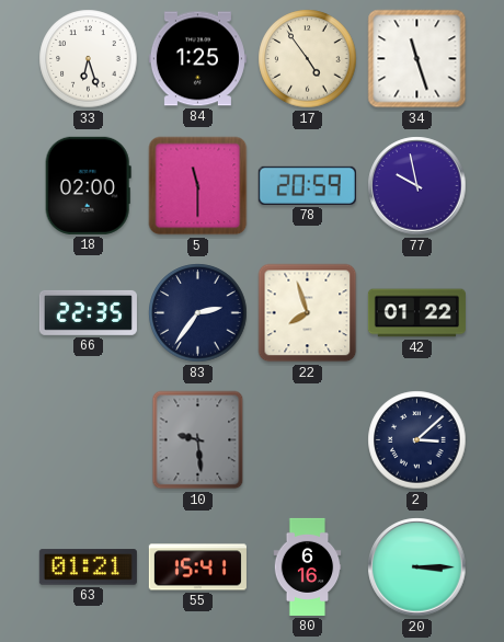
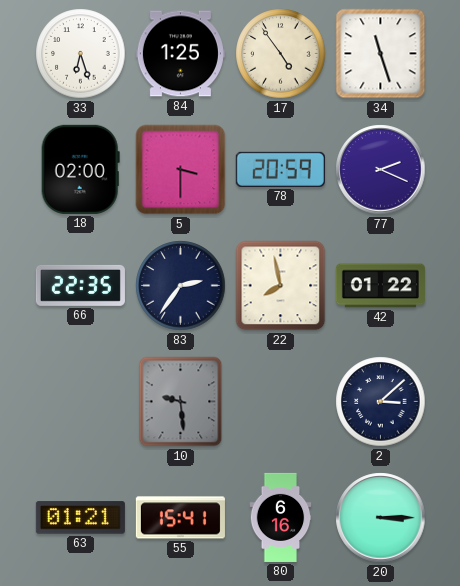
5: 11:30 -> 3:30 (181, 170)
77: 9:58 -> 2:19 (381, 170)
22: 7:57 -> 7:58 (281, 286)
